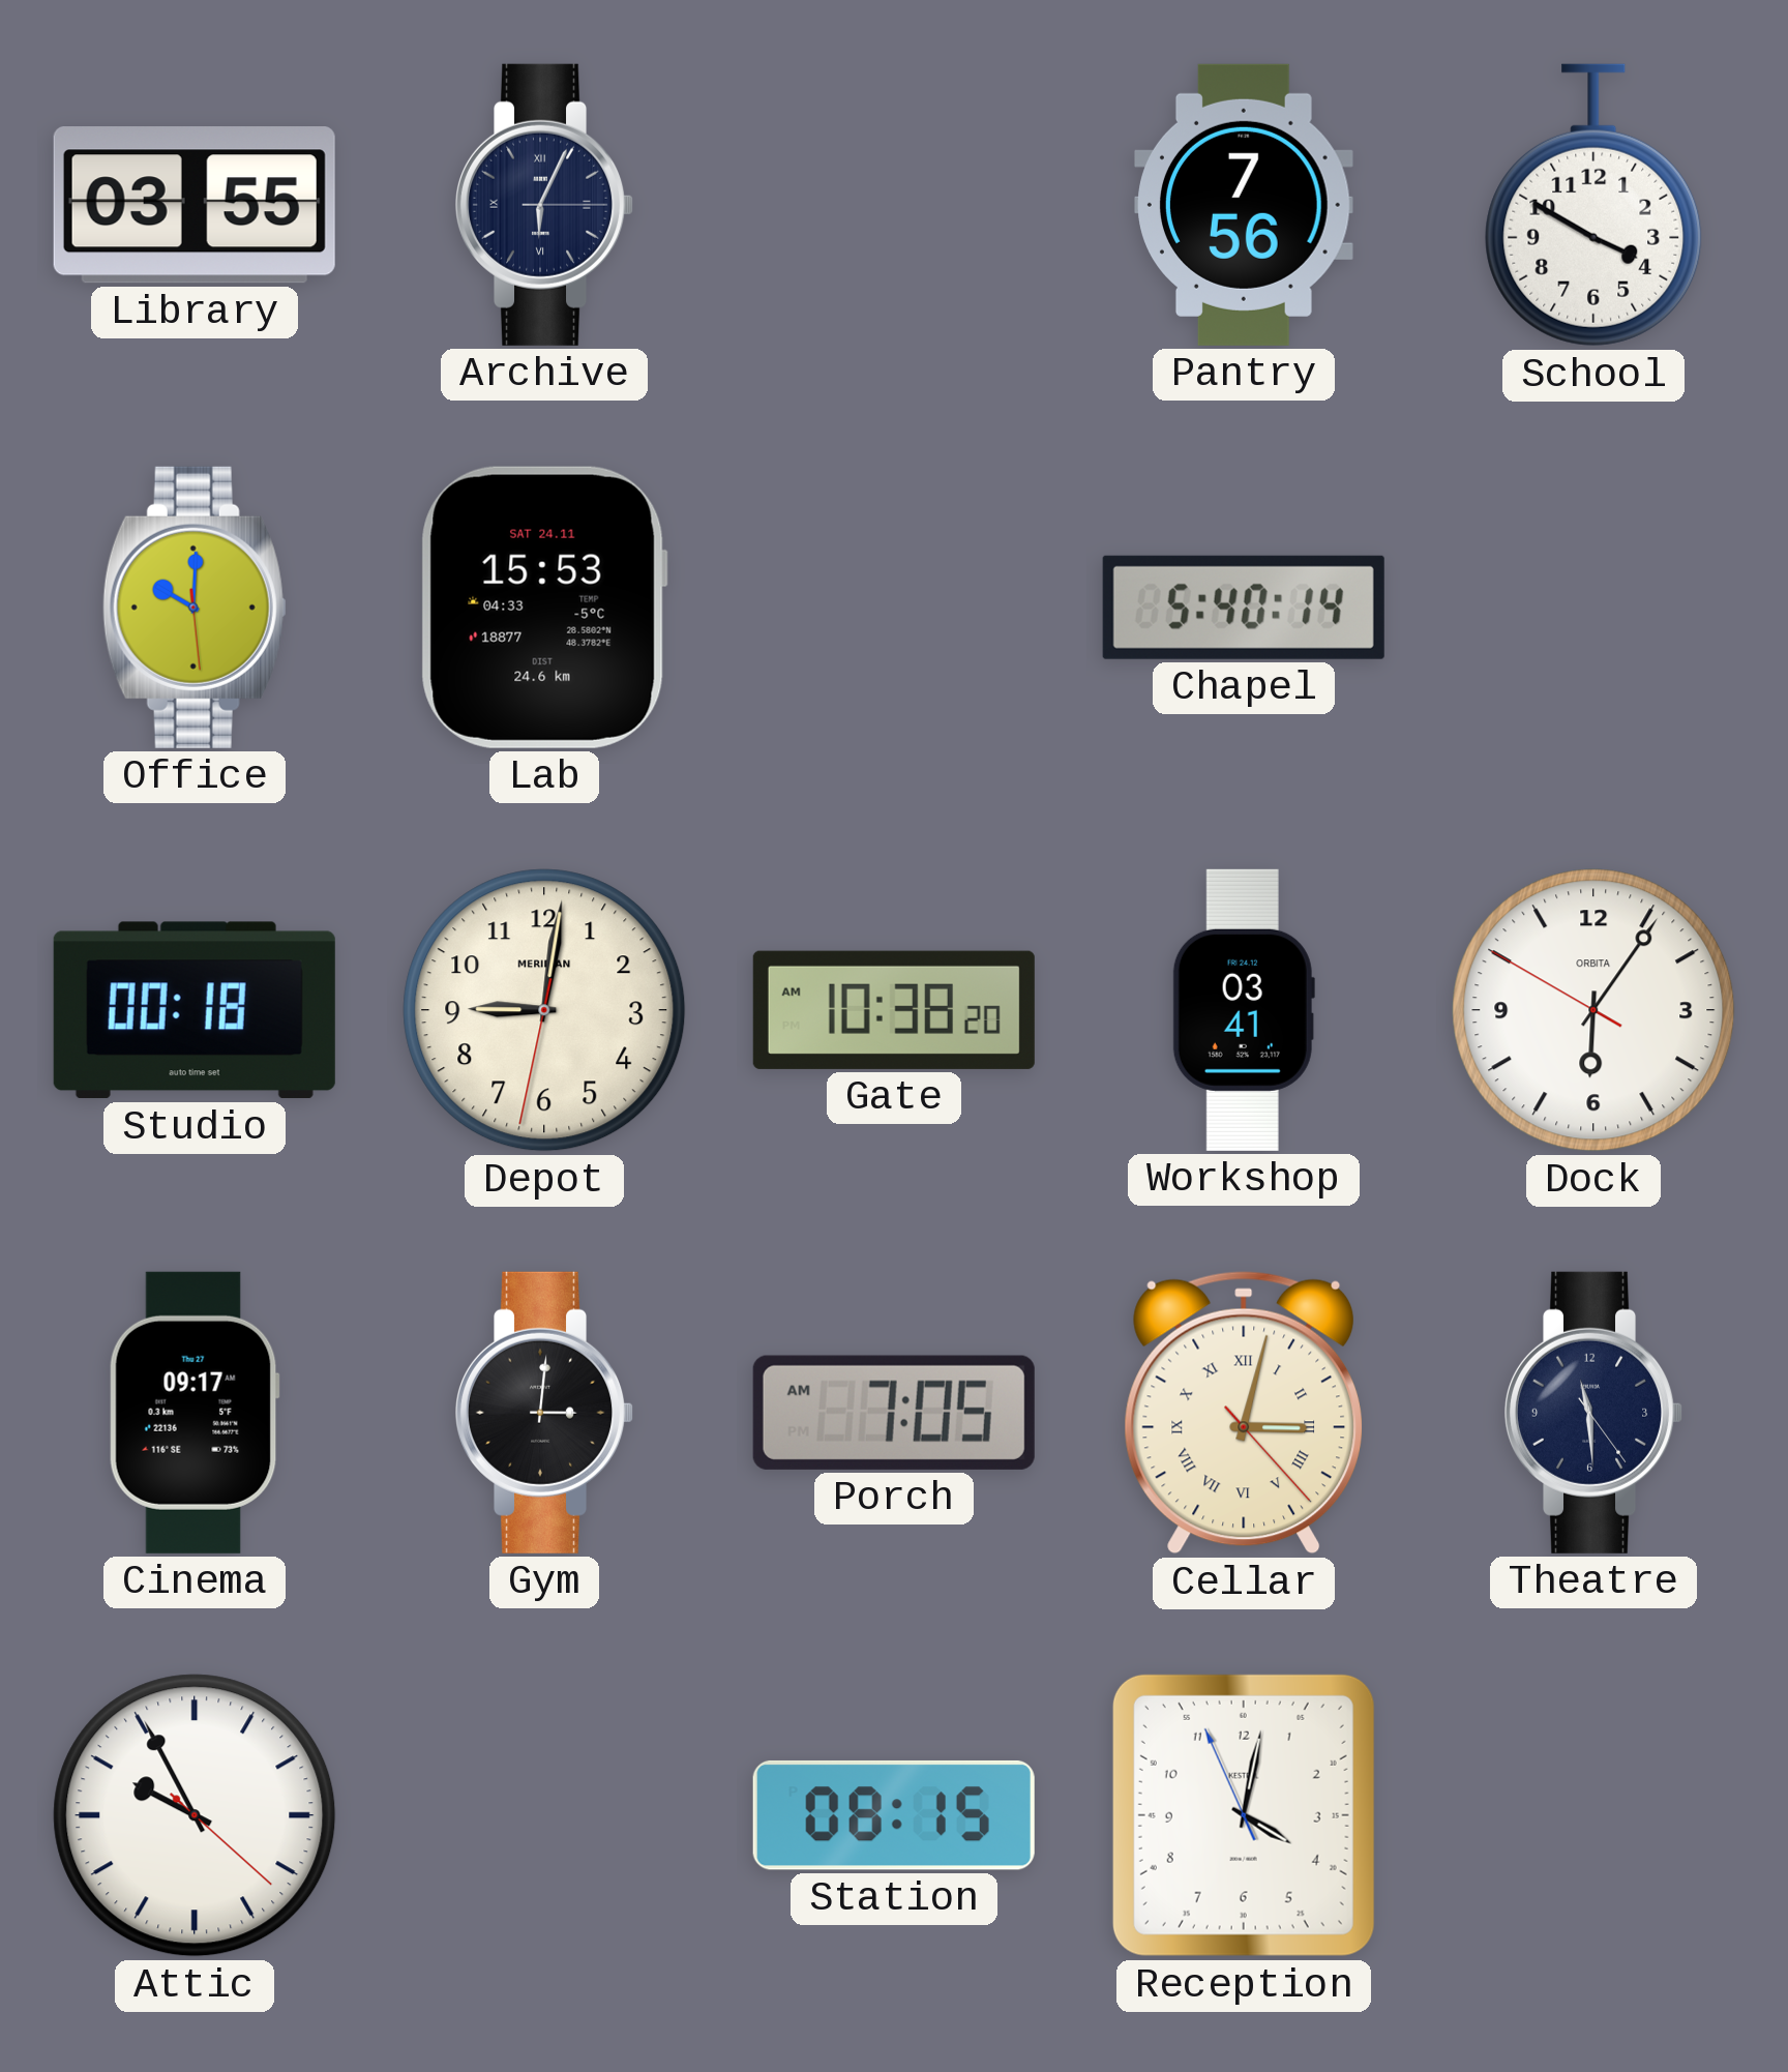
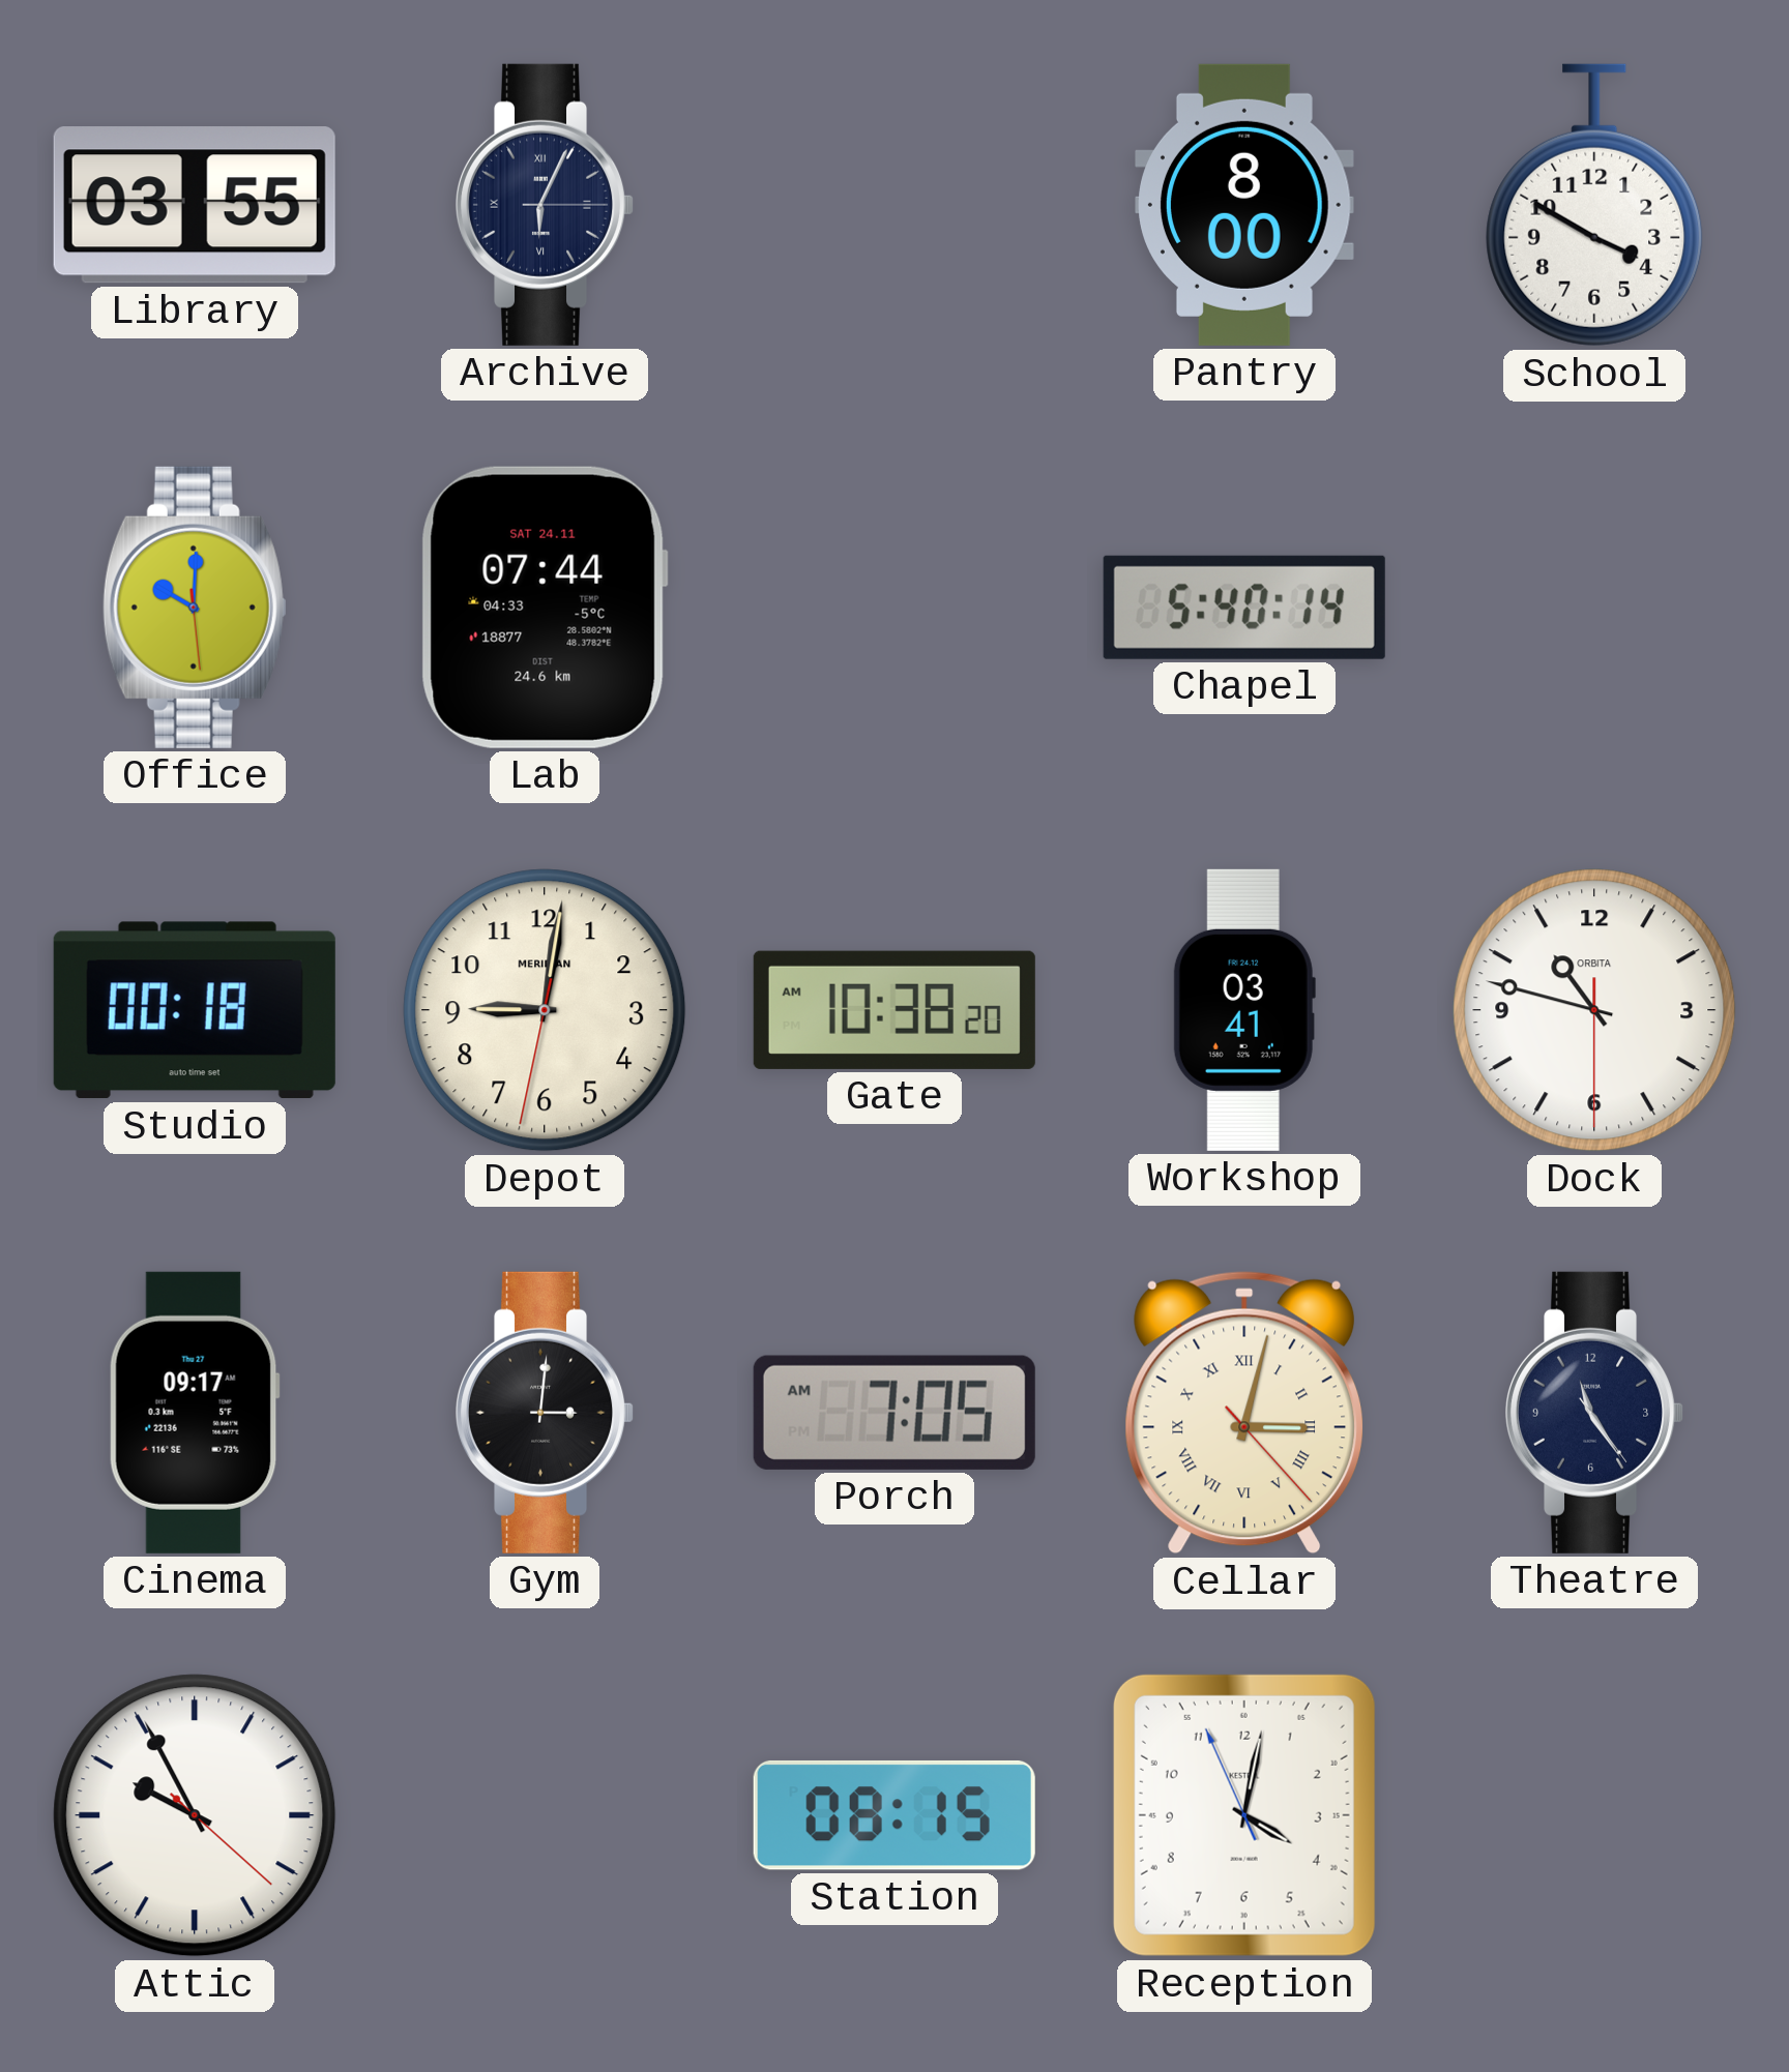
Pantry: 7:56 -> 8:00 (1244, 205)
Lab: 15:53 -> 07:44 (545, 608)
Dock: 6:05 -> 10:47 (1594, 1010)
Theatre: 11:29 -> 11:24 (1595, 1413)
